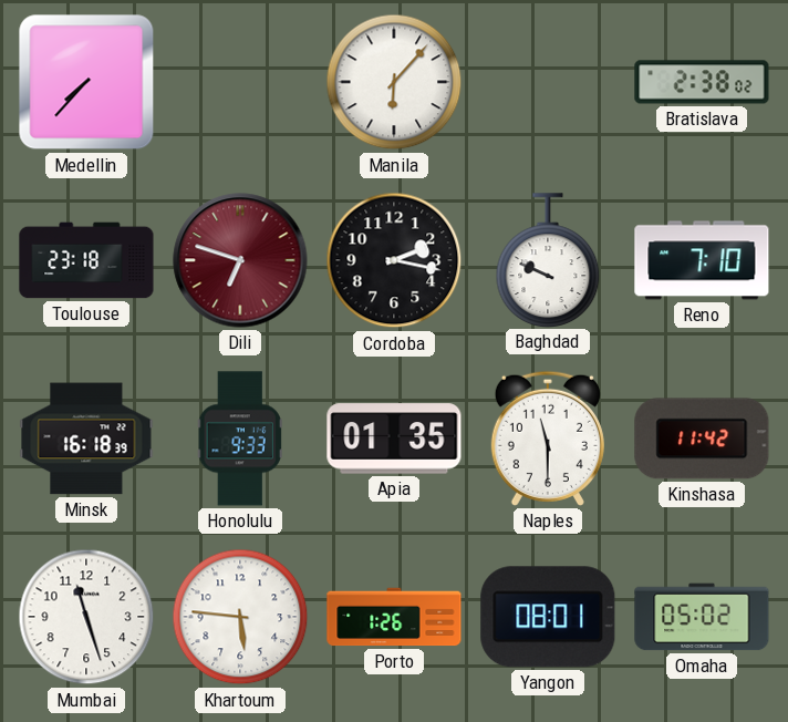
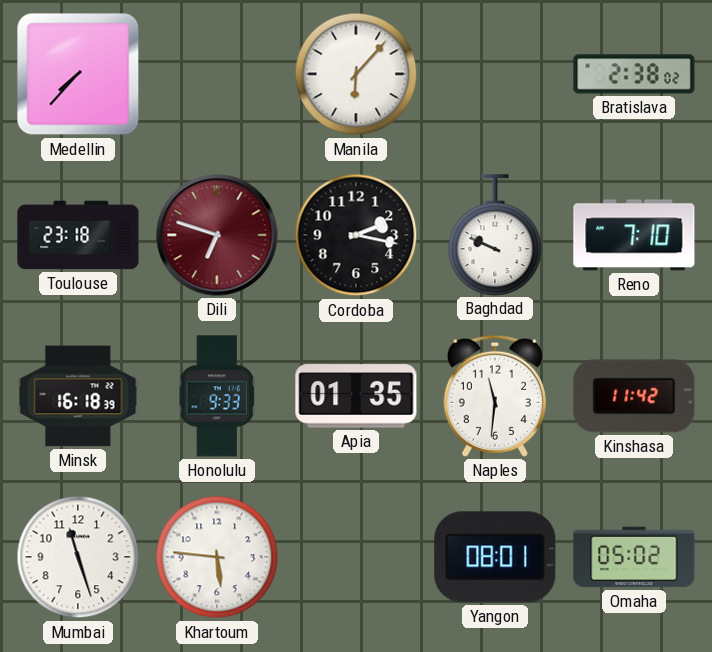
Naples: 11:30 -> 11:31 (495, 396)
Porto: 1:26 -> none (394, 617)
